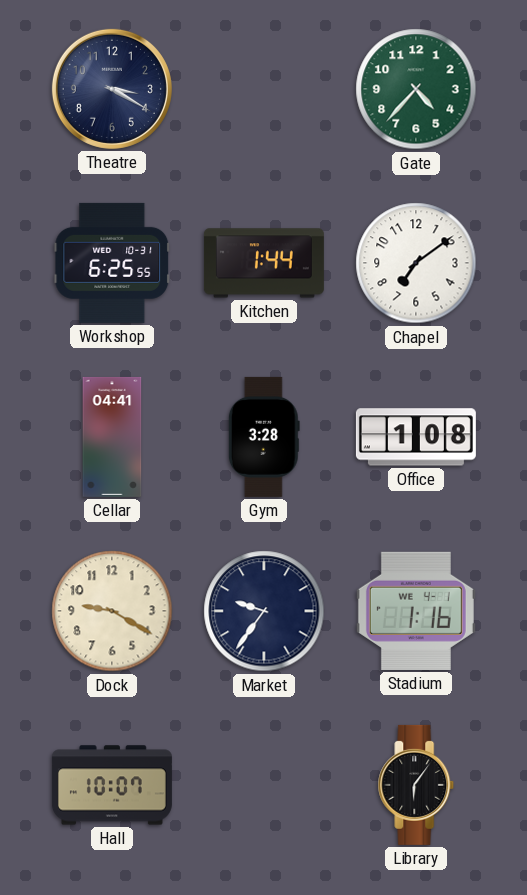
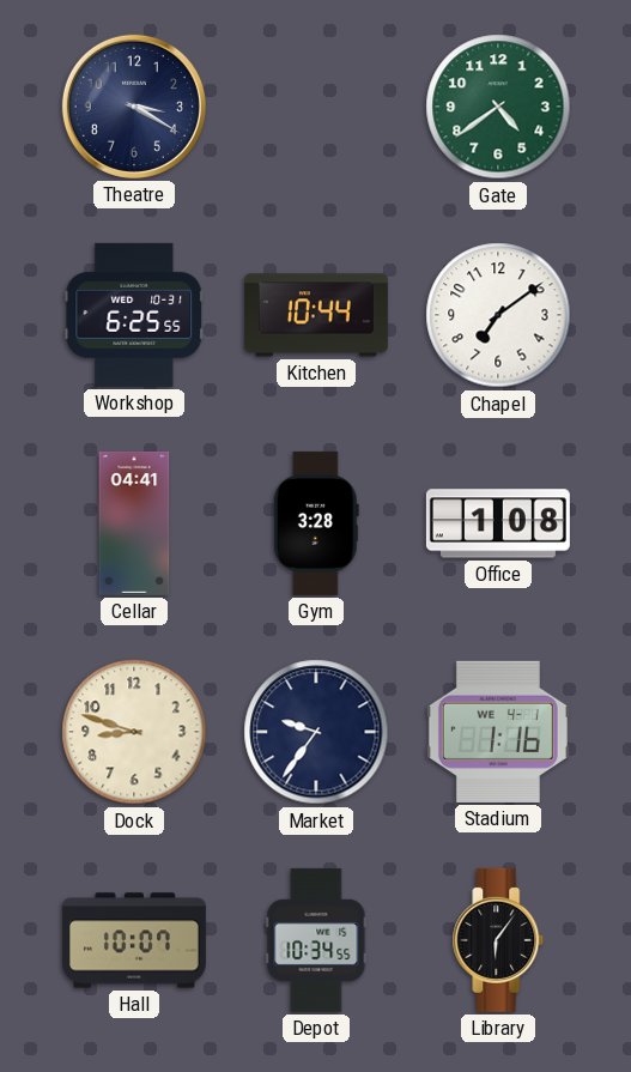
Gate: 4:37 -> 4:39 (498, 107)
Kitchen: 1:44 -> 10:44 (316, 315)
Dock: 9:20 -> 8:48 (134, 732)
Depot: none -> 10:34 (316, 940)
